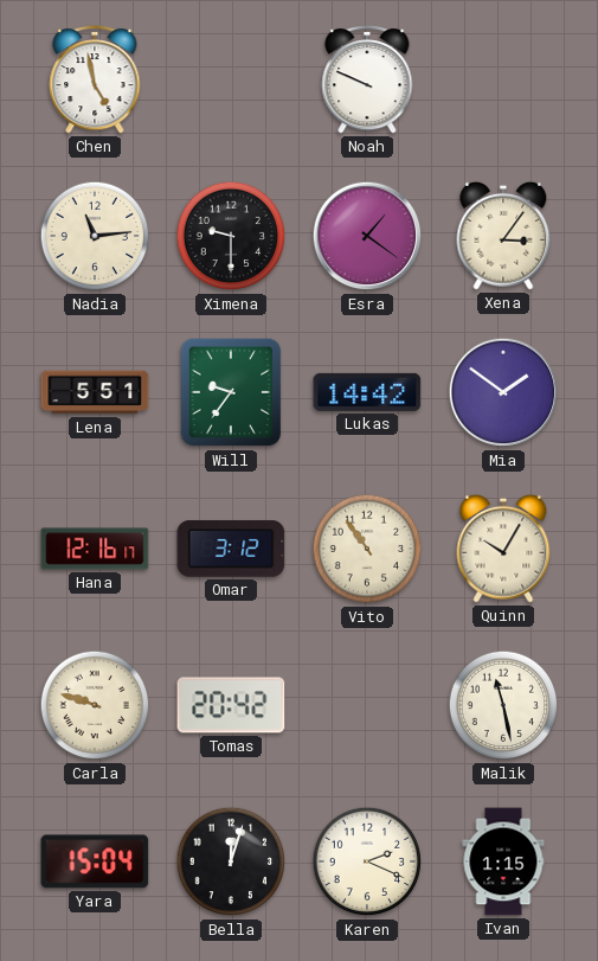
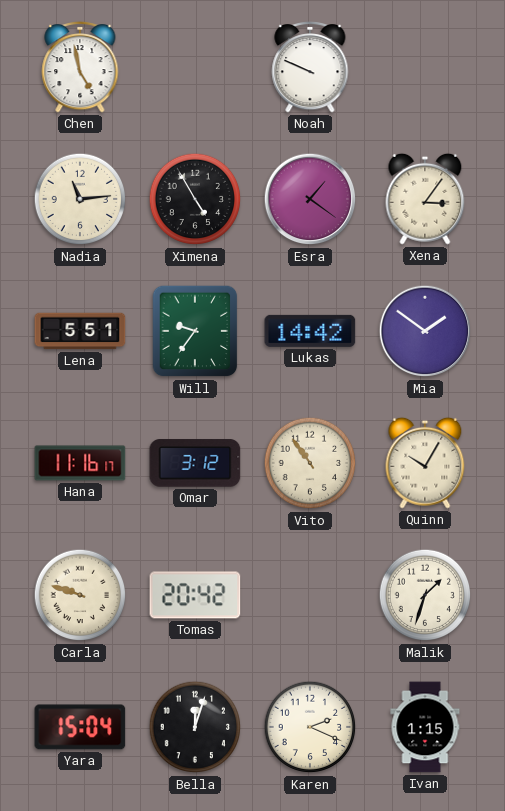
Ximena: 9:30 -> 4:55 (195, 199)
Hana: 12:16 -> 11:16 (80, 463)
Malik: 11:28 -> 1:33 (425, 595)
